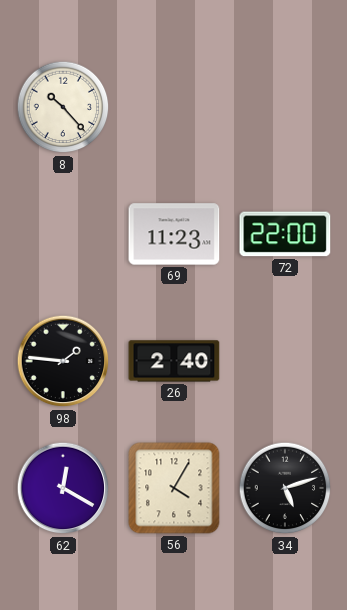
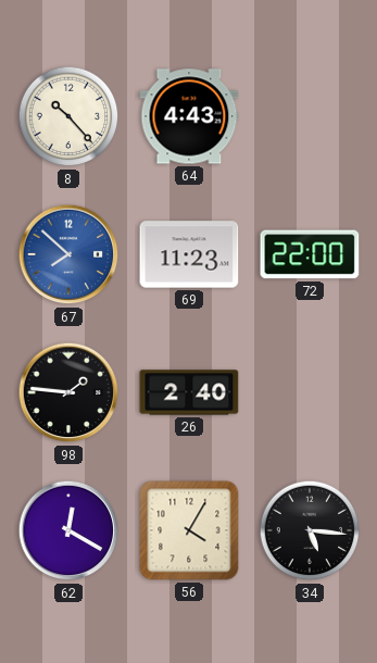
64: none -> 4:43 (189, 116)
67: none -> 7:52 (68, 254)
34: 5:12 -> 5:16 (310, 530)
